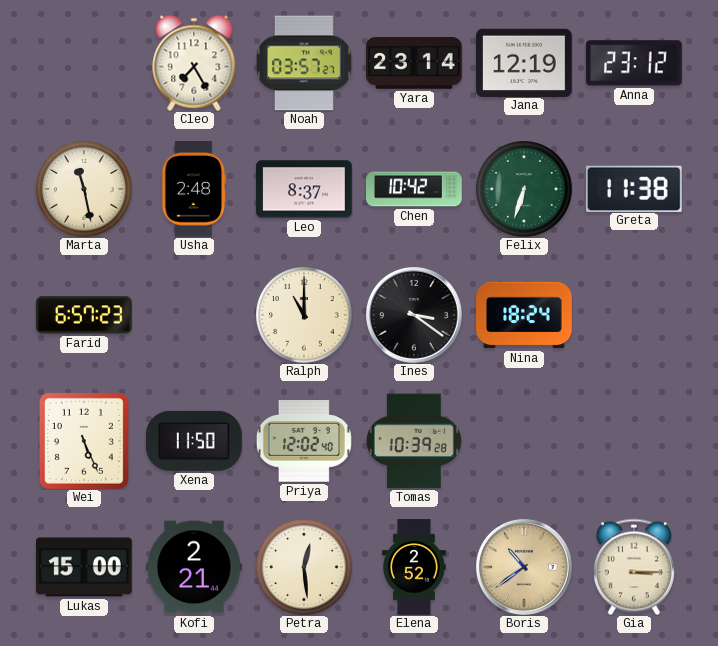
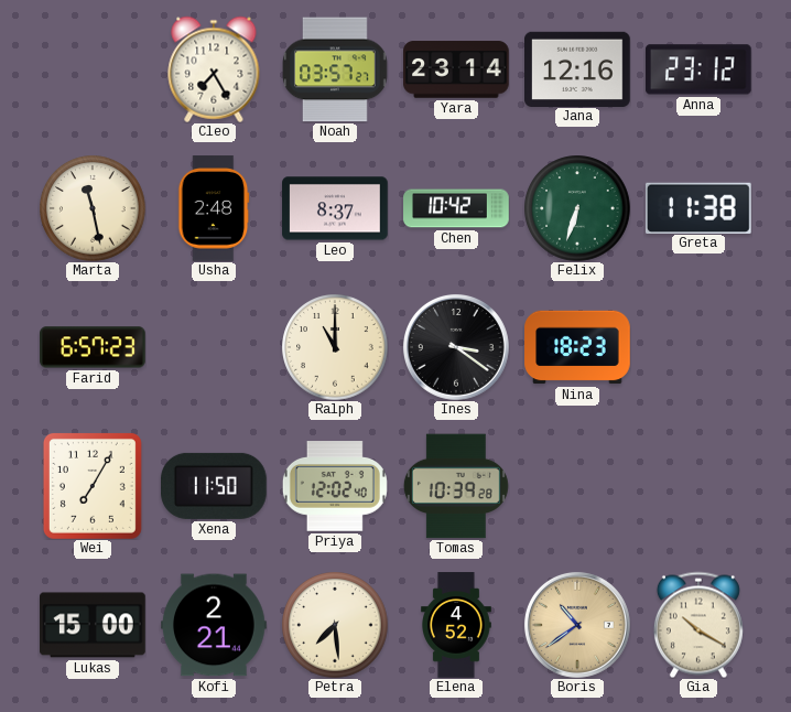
Jana: 12:19 -> 12:16 (578, 68)
Nina: 18:24 -> 18:23 (577, 347)
Wei: 5:26 -> 7:05 (93, 486)
Petra: 12:29 -> 7:29 (335, 625)
Elena: 2:52 -> 4:52 (457, 625)
Gia: 3:15 -> 10:20 (698, 625)
